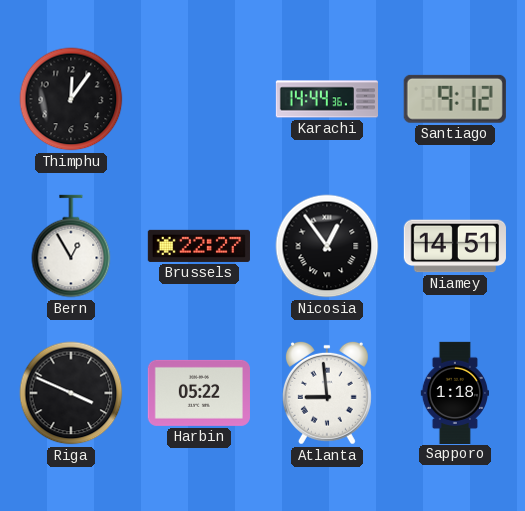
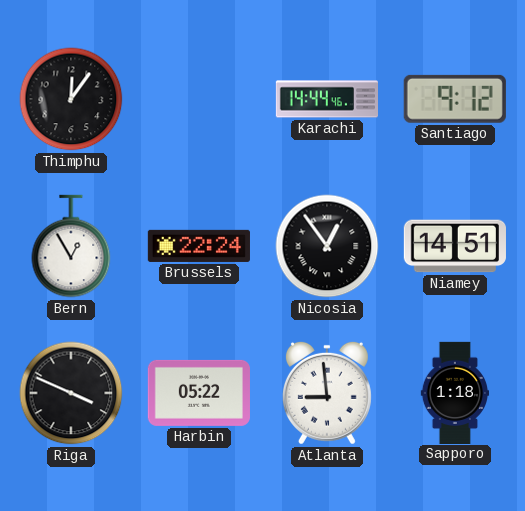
Karachi: 14:44:36 -> 14:44:46 (326, 99)
Brussels: 22:27 -> 22:24 (198, 246)
